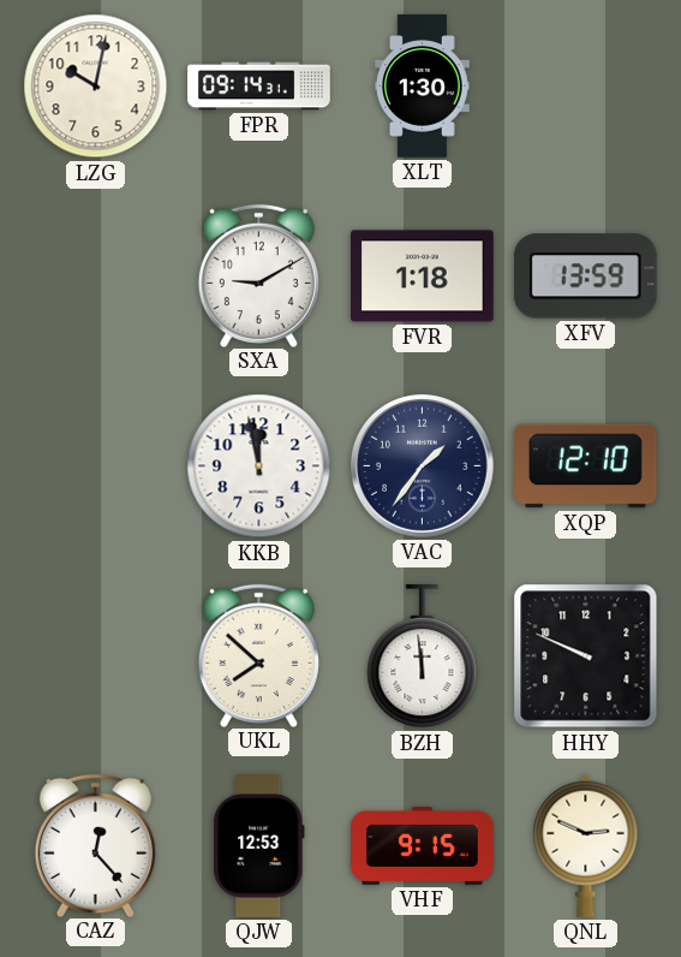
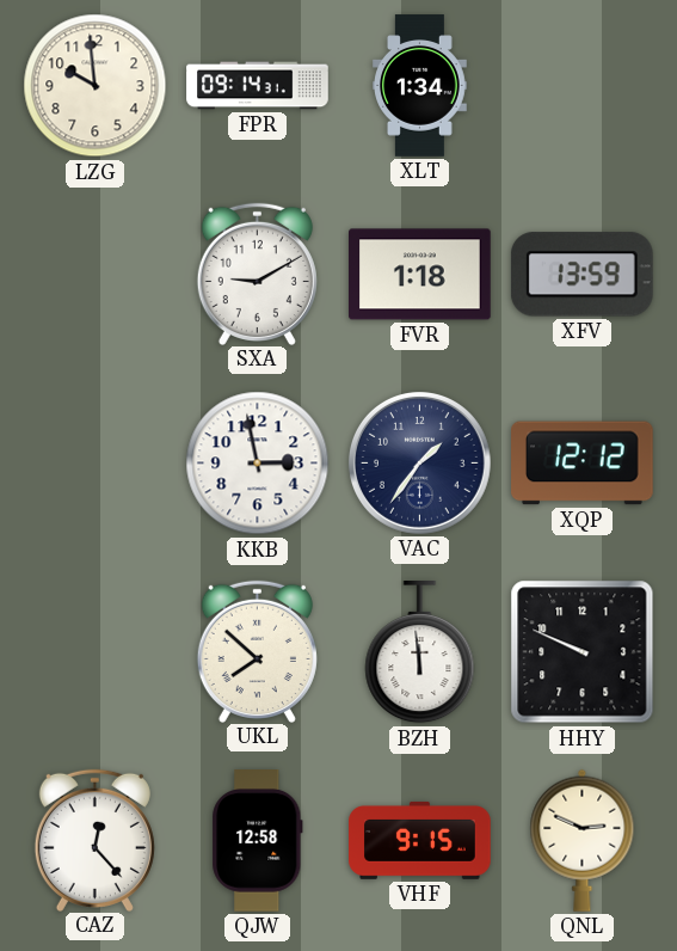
LZG: 10:02 -> 9:59 (96, 86)
XLT: 1:30 -> 1:34 (420, 86)
KKB: 11:58 -> 2:58 (258, 464)
XQP: 12:10 -> 12:12 (583, 464)
QJW: 12:53 -> 12:58 (258, 841)
